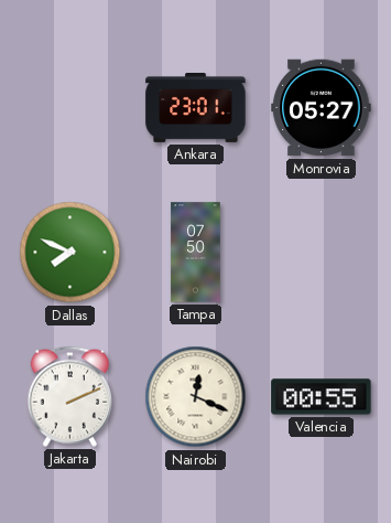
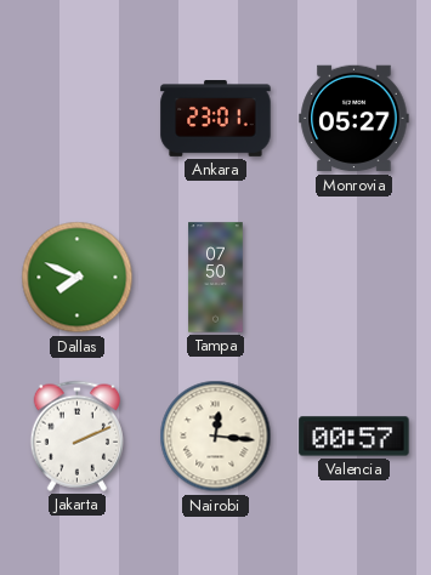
Nairobi: 12:19 -> 12:16 (216, 437)
Valencia: 00:55 -> 00:57 (355, 437)
